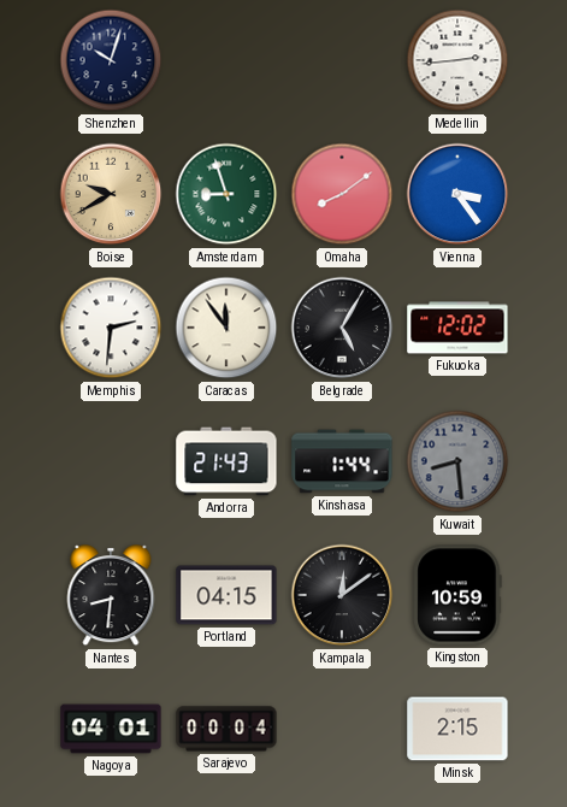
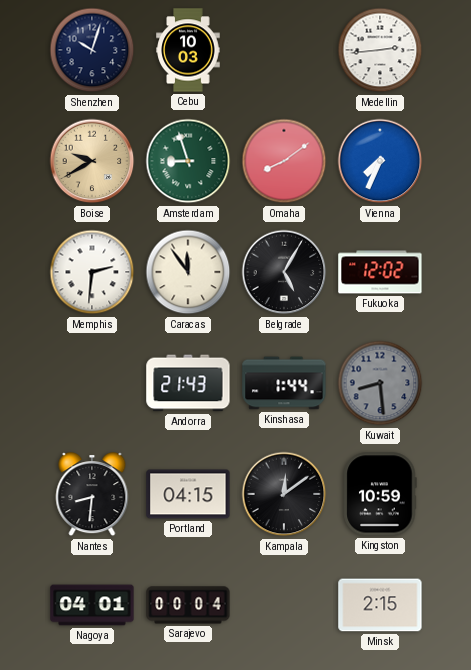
Cebu: none -> 10:03 (188, 50)
Vienna: 3:24 -> 7:34 (380, 161)
